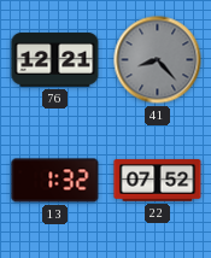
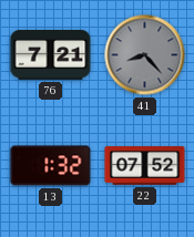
76: 12:21 -> 7:21 (51, 55)
